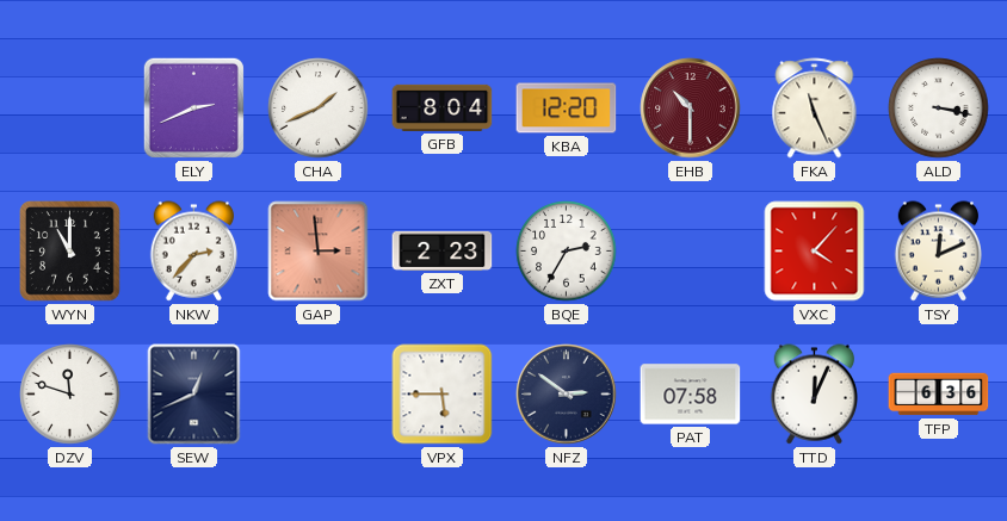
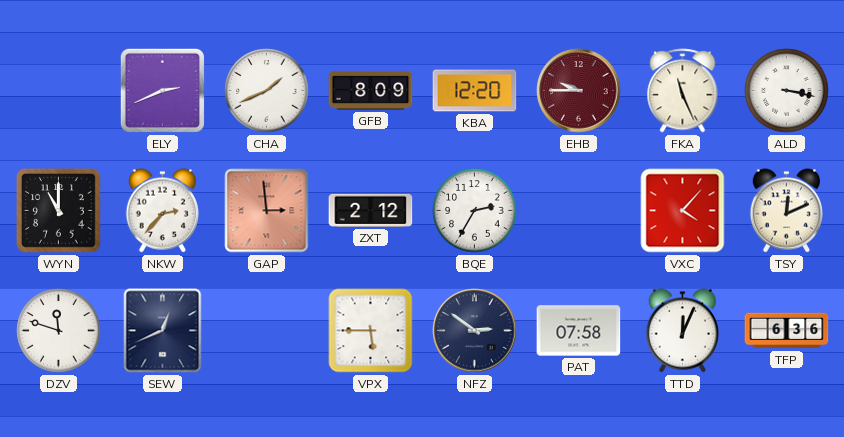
GFB: 8:04 -> 8:09 (371, 90)
EHB: 10:30 -> 9:45 (579, 91)
ZXT: 2:23 -> 2:12 (371, 210)
